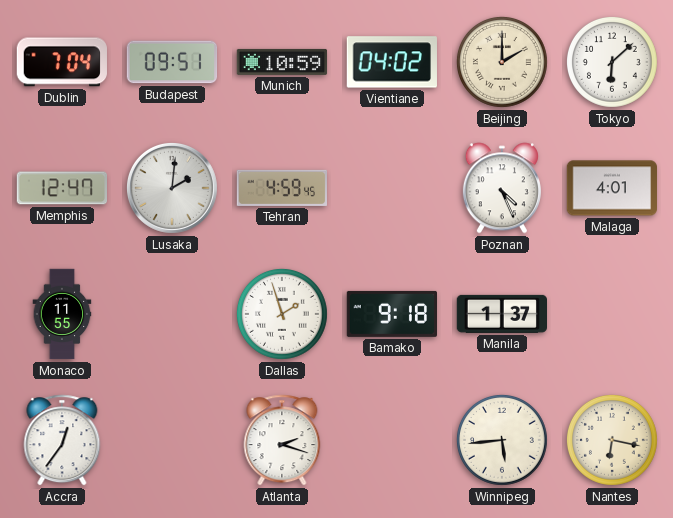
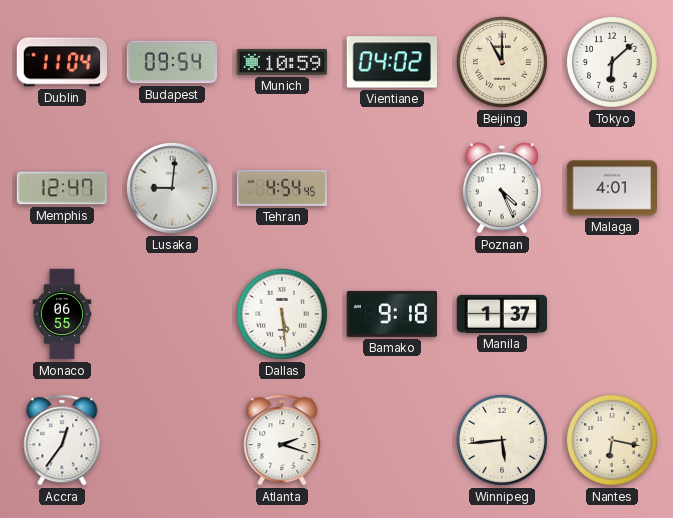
Dublin: 7:04 -> 11:04 (62, 62)
Budapest: 09:51 -> 09:54 (172, 62)
Beijing: 2:00 -> 11:00 (502, 62)
Lusaka: 2:01 -> 9:01 (172, 188)
Tehran: 4:59 -> 4:54 (281, 188)
Monaco: 11:55 -> 06:55 (62, 314)
Dallas: 1:57 -> 5:29 (282, 314)
